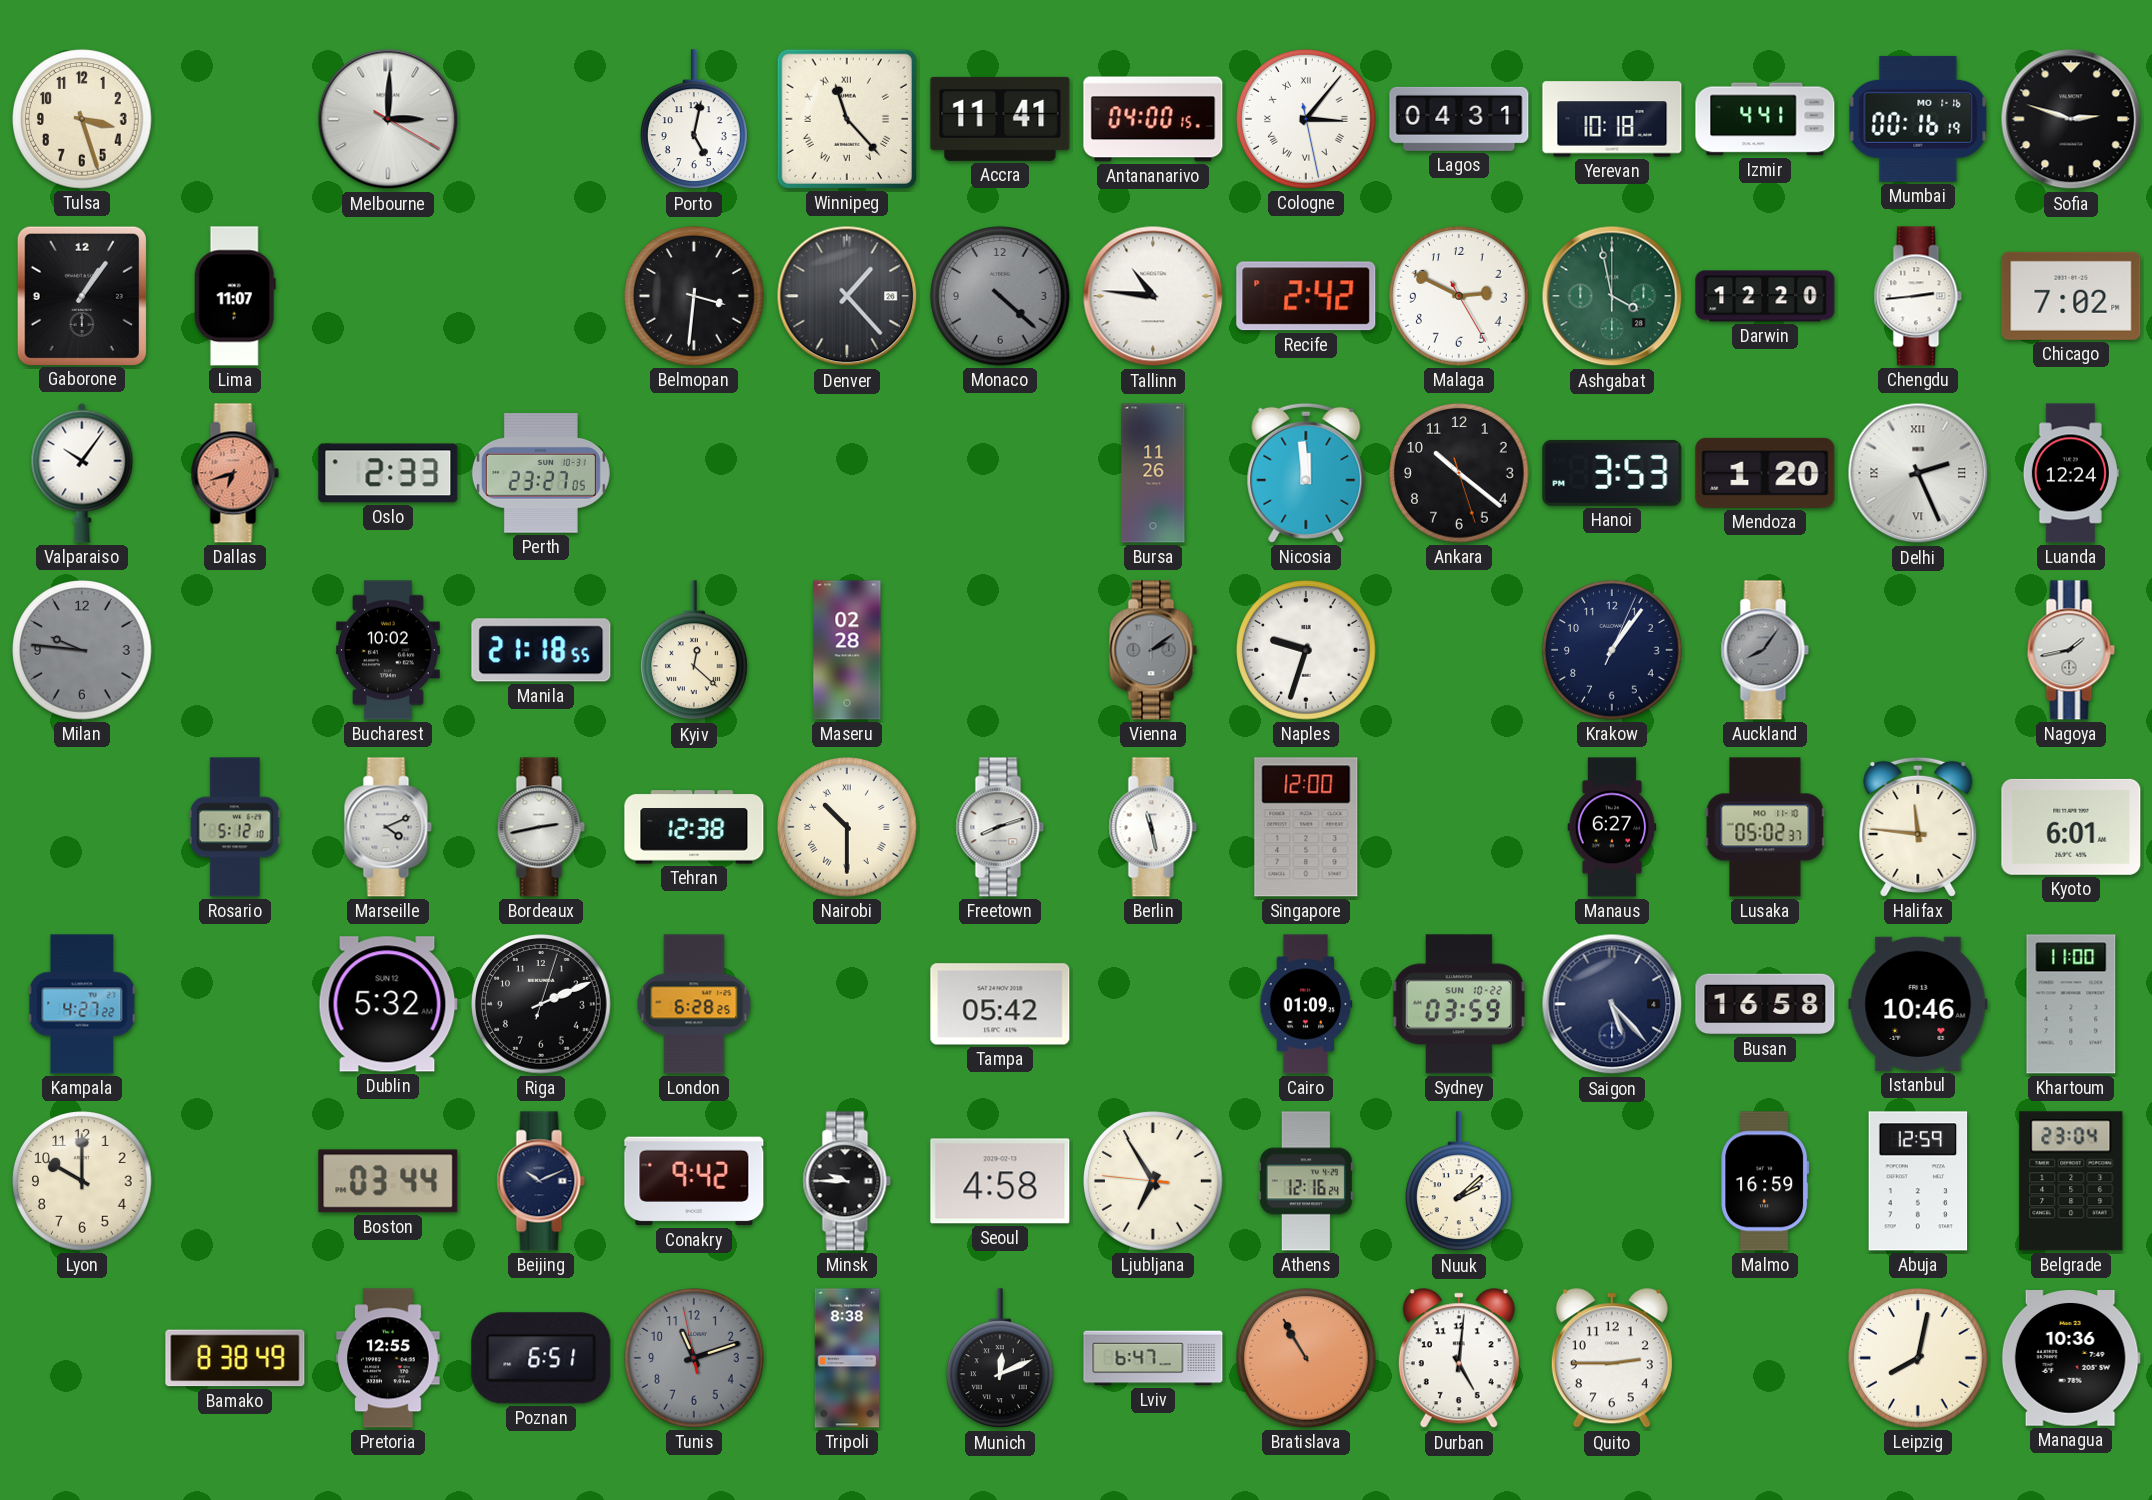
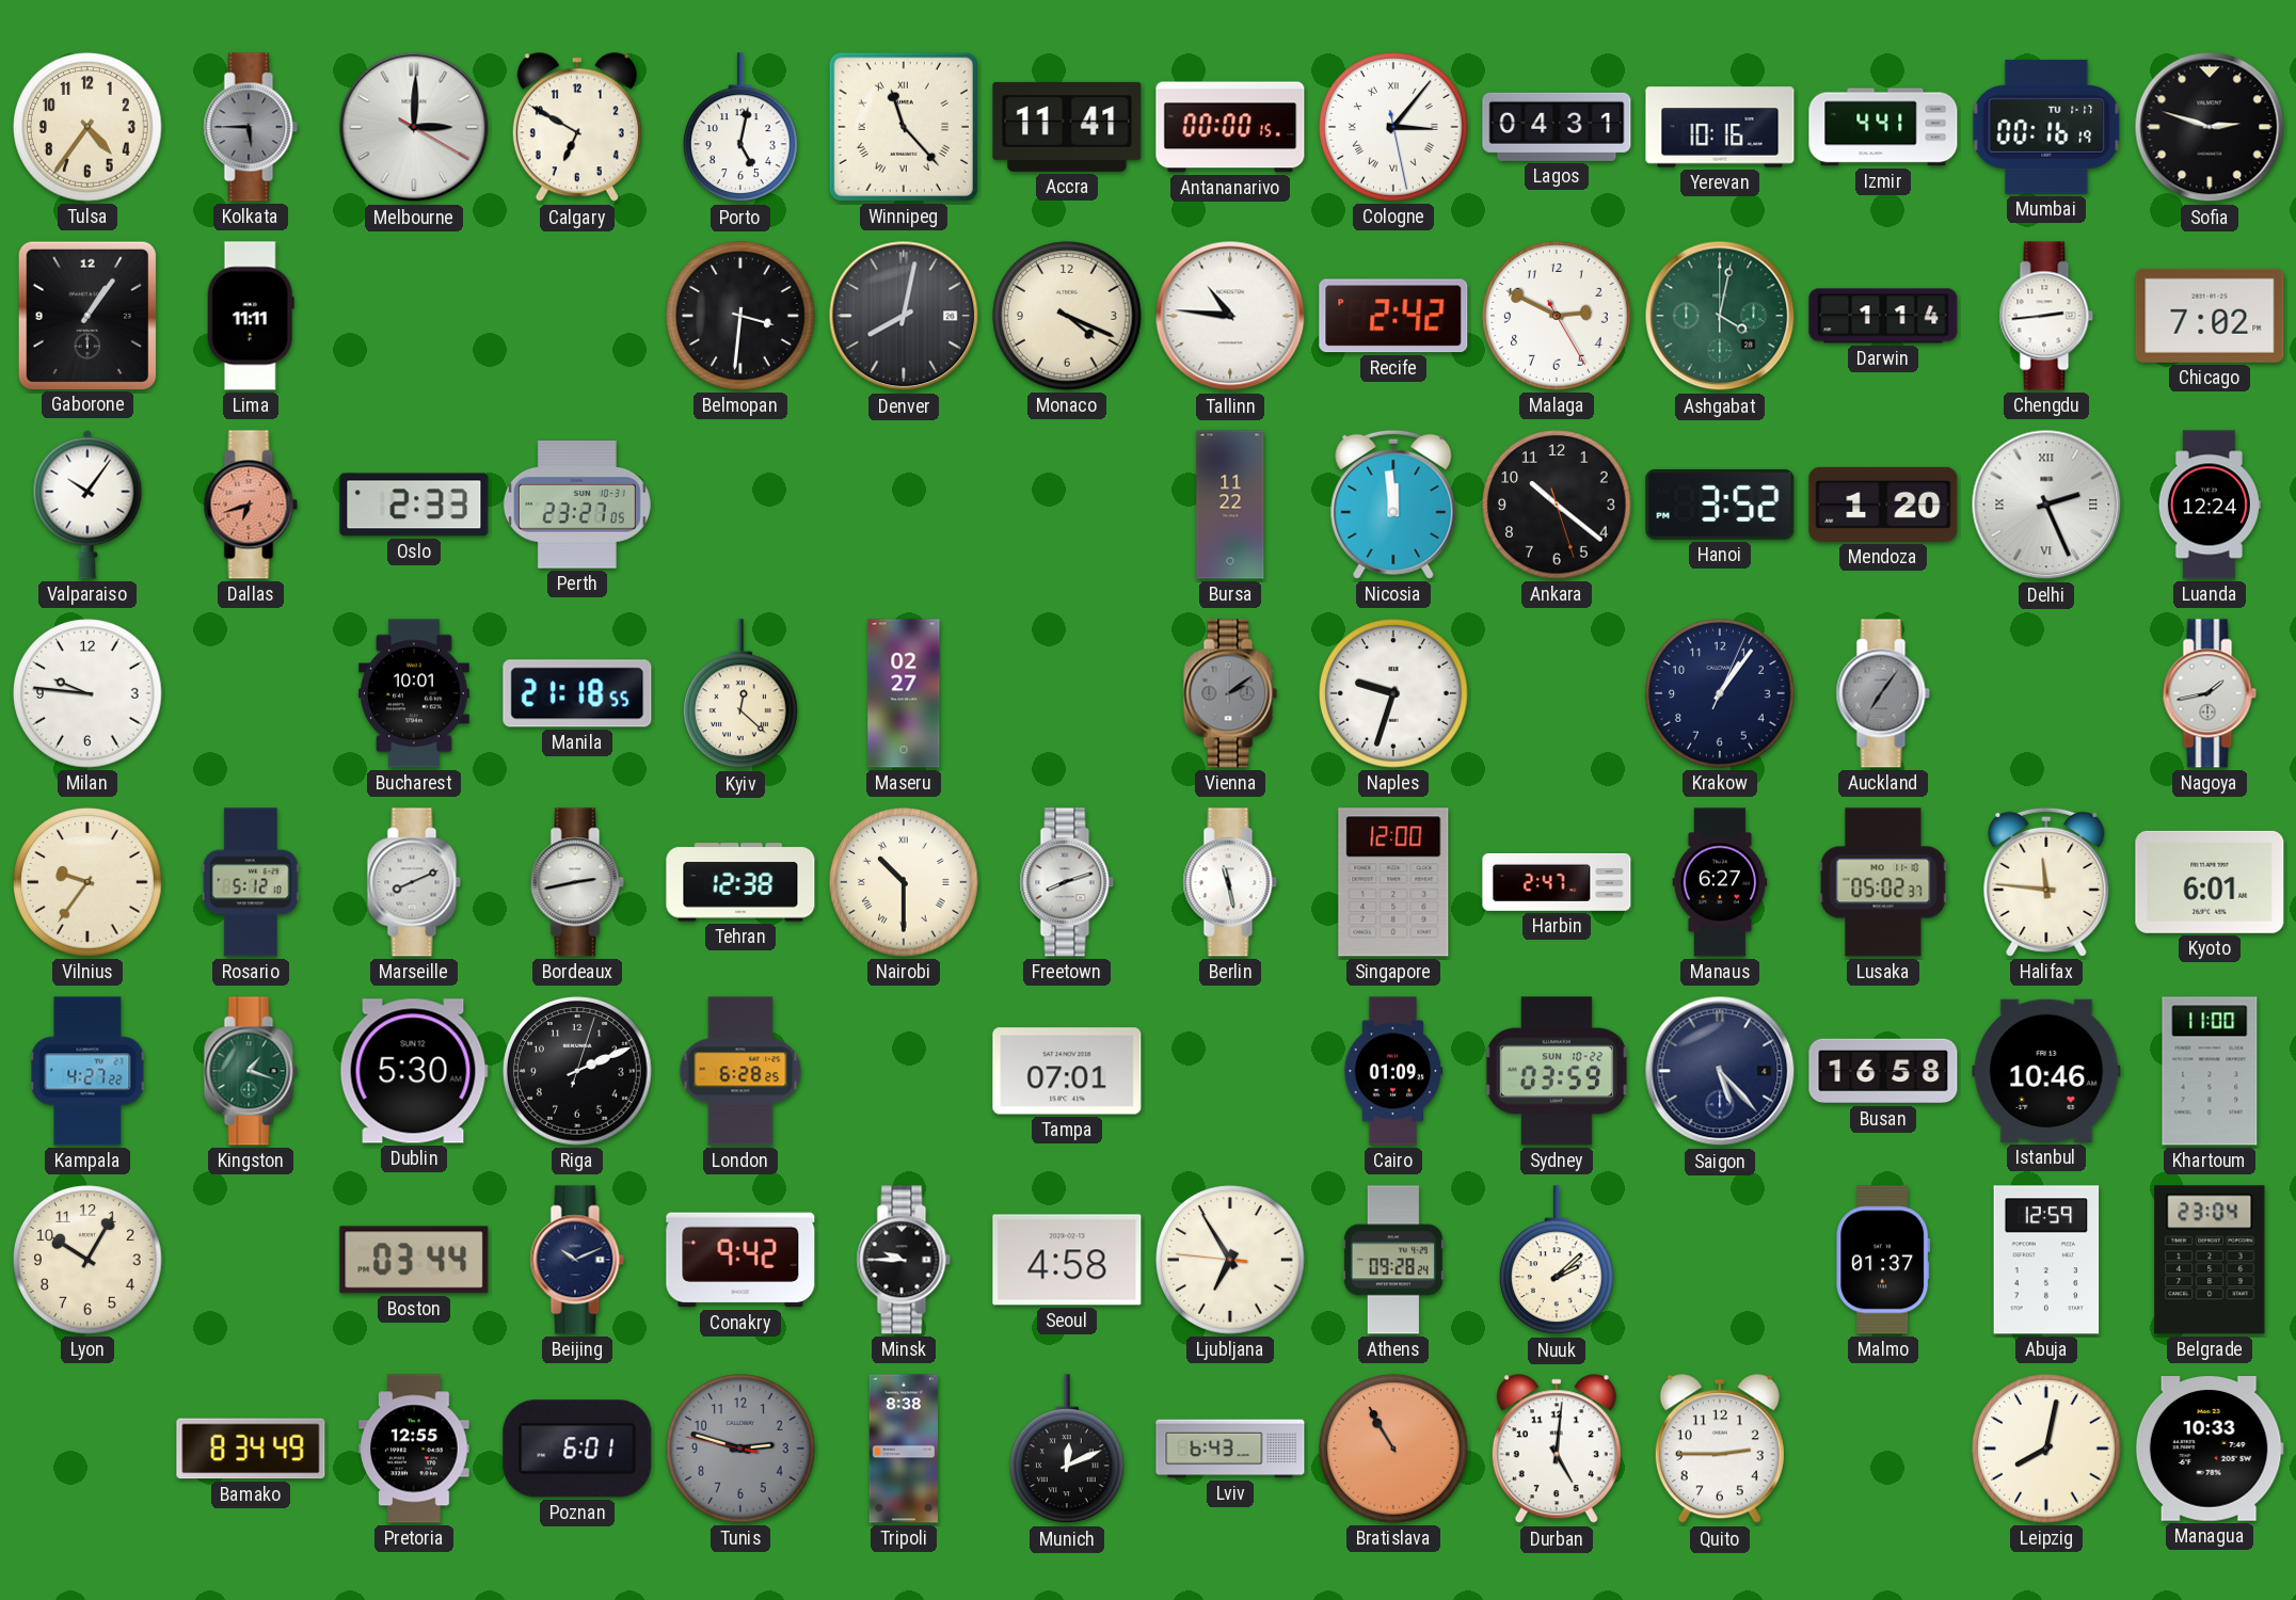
Tulsa: 3:27 -> 4:36 (87, 127)
Kolkata: none -> 5:45 (251, 127)
Calgary: none -> 6:50 (577, 128)
Antananarivo: 04:00 -> 00:00 (1230, 127)
Yerevan: 10:18 -> 10:16 (1720, 127)
Mumbai date: MO 1-16 -> TU 1-17 (2046, 127)
Lima: 11:07 -> 11:11 (251, 316)
Denver: 1:23 -> 8:02 (904, 316)
Monaco: 4:22 -> 4:19 (1067, 316)
Monaco dial: grey -> cream (1067, 316)
Ashgabat: 3:58 -> 4:02 (1720, 316)
Darwin: 12:20 -> 1:14 (1883, 316)
Bursa: 11:26 -> 11:22 (1230, 505)
Hanoi: 3:53 -> 3:52 (1720, 505)
Milan dial: grey -> white (87, 693)
Bucharest: 10:02 -> 10:01 (415, 693)
Maseru: 02:28 -> 02:27 (904, 693)
Auckland: 8:06 -> 7:06 (1883, 693)
Vilnius: none -> 9:36 (87, 882)
Marseille: 4:11 -> 8:11 (414, 882)
Harbin: none -> 2:47 (1557, 882)
Kingston: none -> 1:18 (251, 1071)
Dublin: 5:32 -> 5:30 (414, 1071)
Tampa: 05:42 -> 07:01 (1067, 1071)
Lyon: 10:00 -> 10:05 (87, 1260)
Athens: 12:16 -> 09:28 (1393, 1260)
Malmo: 16:59 -> 01:37 (1883, 1260)
Bamako: 8:38 -> 8:34 (251, 1449)
Poznan: 6:51 -> 6:01 (577, 1449)
Tunis: 11:11 -> 2:47 (740, 1449)
Lviv: 6:47 -> 6:43 (1230, 1449)
Managua: 10:36 -> 10:33 (2210, 1450)
